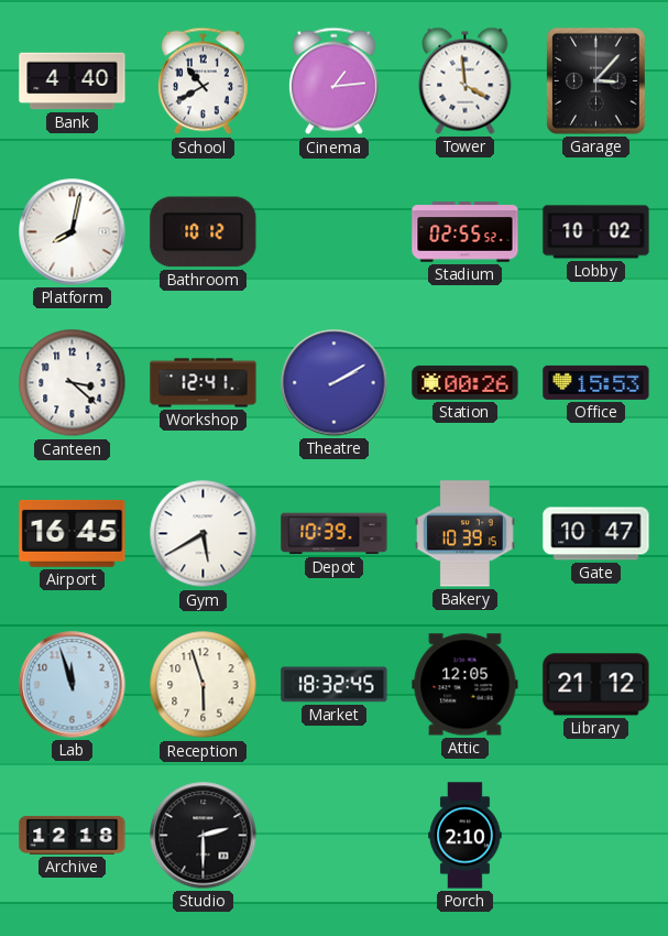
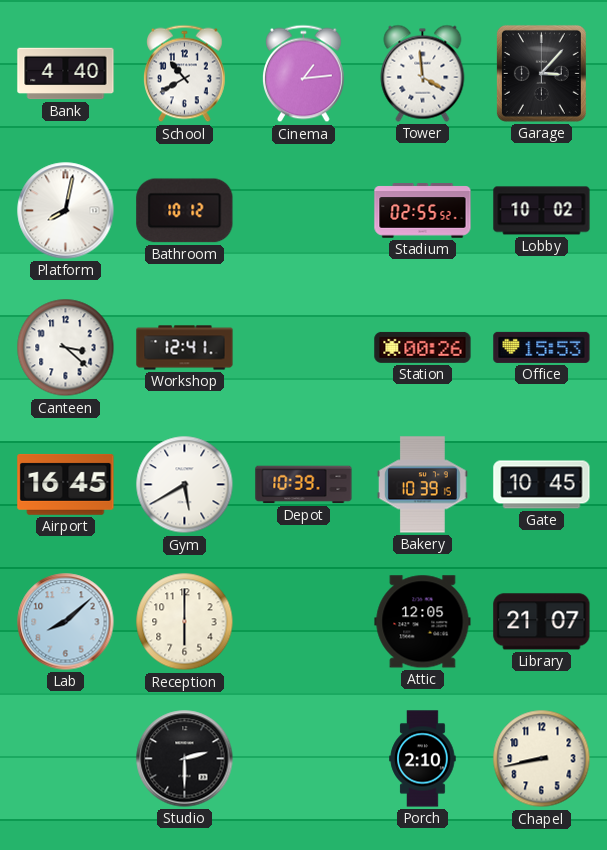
Theatre: 2:10 -> none (335, 383)
Gate: 10:47 -> 10:45 (542, 485)
Lab: 11:57 -> 8:08 (66, 622)
Reception: 5:57 -> 6:00 (185, 622)
Market: 18:32 -> none (335, 685)
Library: 21:12 -> 21:07 (542, 622)
Archive: 12:18 -> none (73, 835)
Chapel: none -> 8:43 (542, 759)
